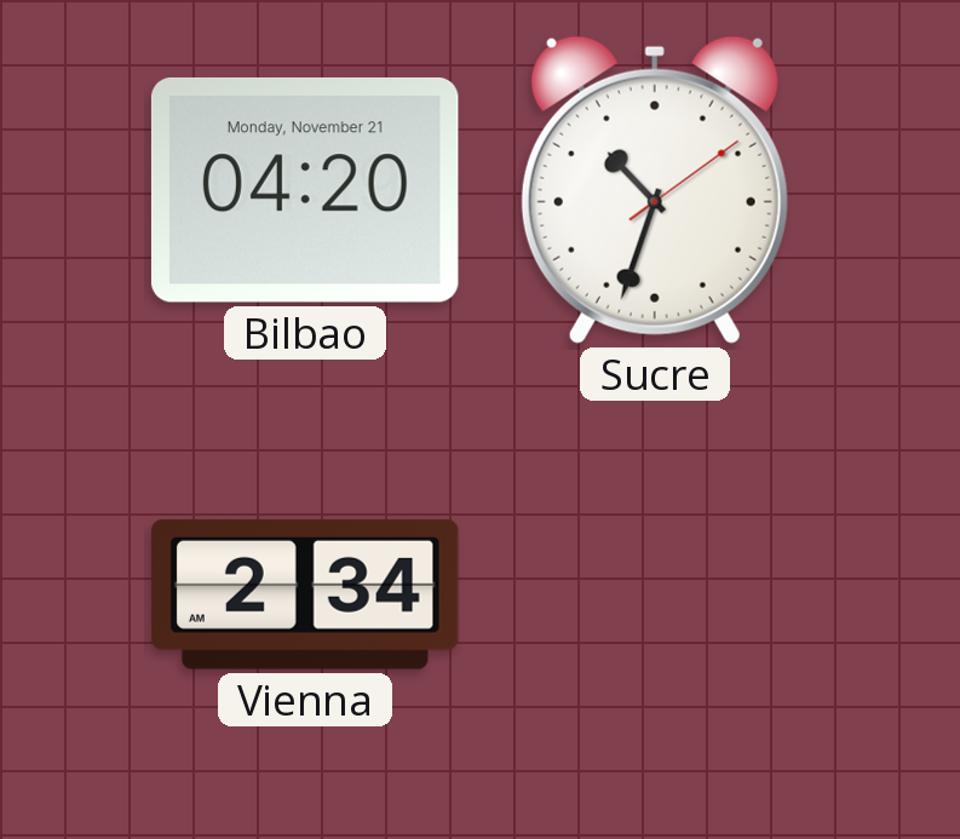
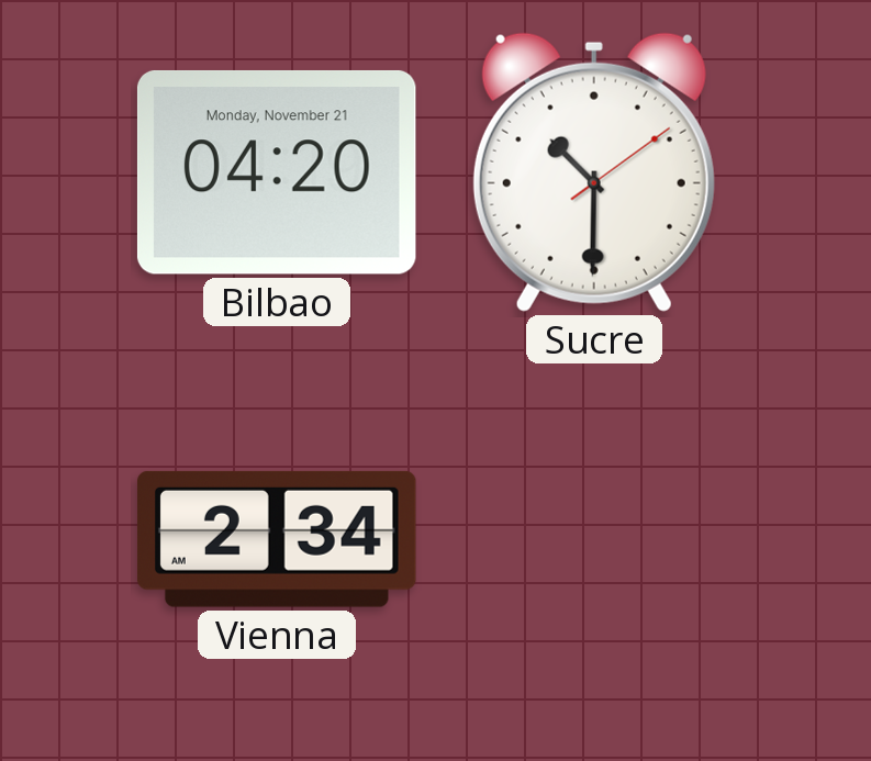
Sucre: 10:33 -> 10:30 (594, 172)
